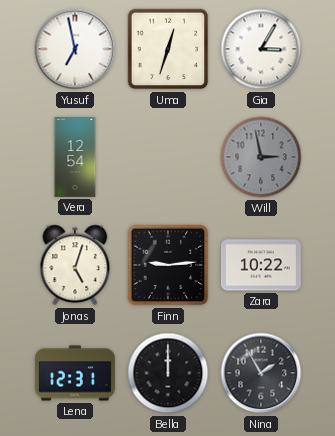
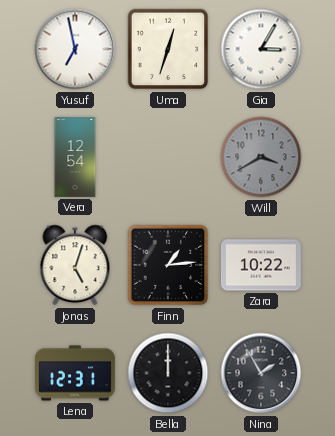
Will: 2:58 -> 3:40 (261, 157)
Finn: 9:14 -> 1:14 (168, 265)
